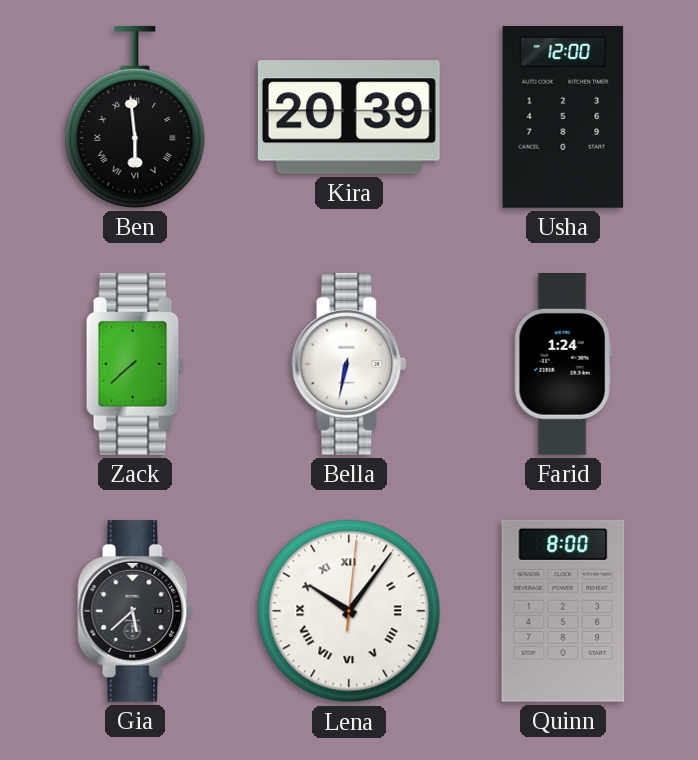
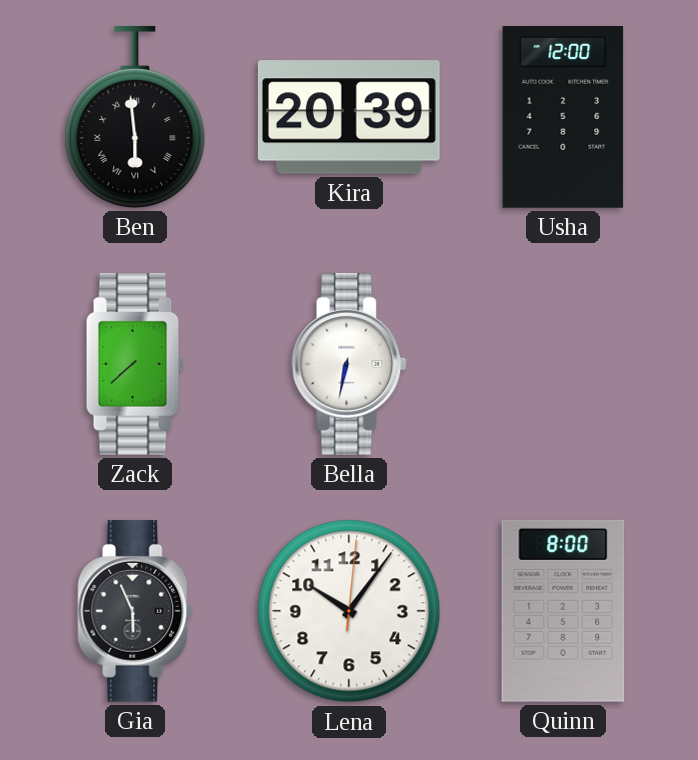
Farid: 1:24 -> none (563, 365)
Gia: 5:38 -> 5:56 (135, 611)
Lena numerals: Roman -> Arabic (349, 611)
